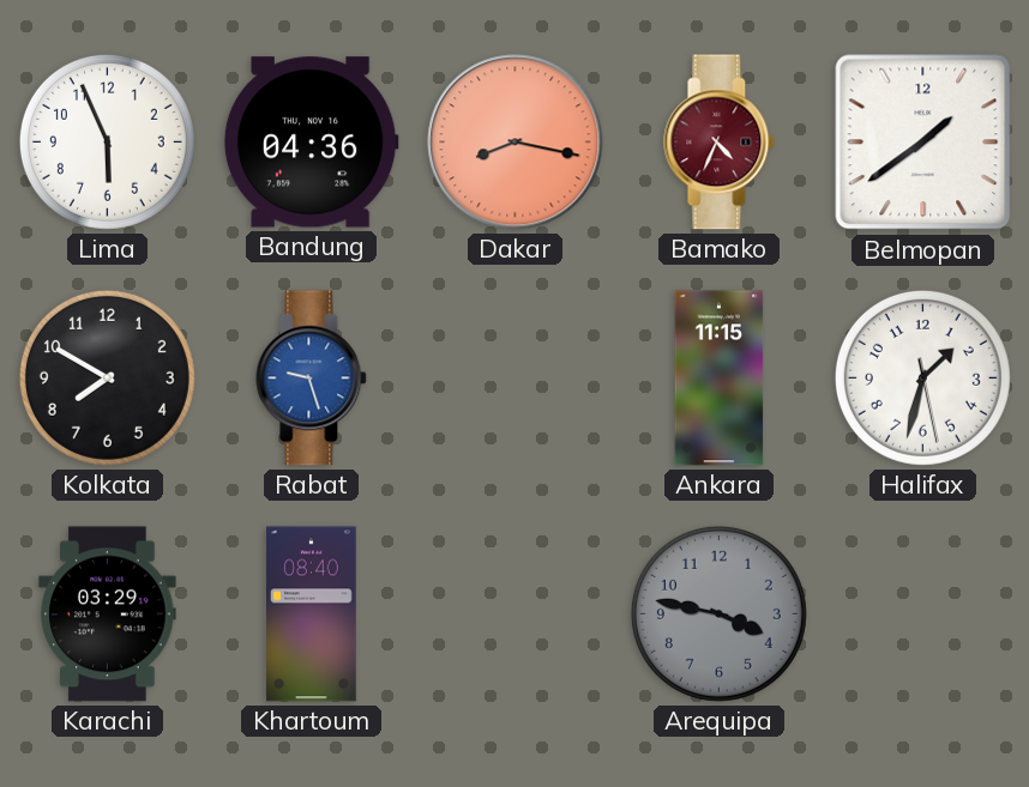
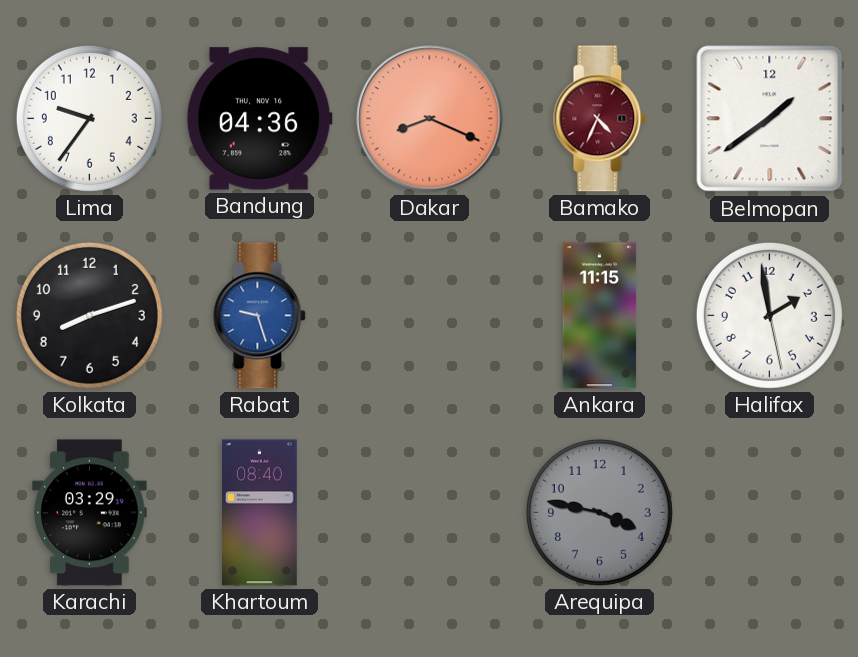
Lima: 5:56 -> 9:36 (89, 118)
Dakar: 8:17 -> 8:19 (430, 119)
Kolkata: 7:50 -> 8:12 (89, 315)
Halifax: 1:32 -> 1:58 (769, 315)
